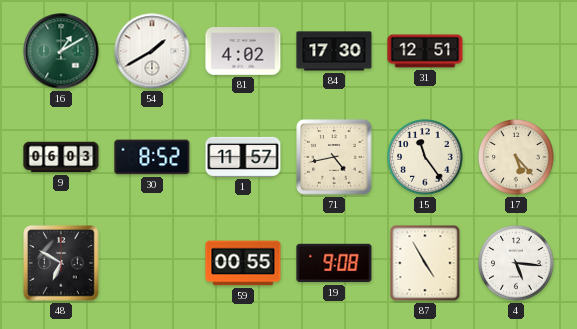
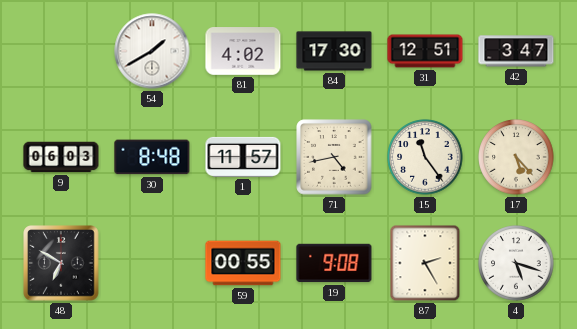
16: 1:10 -> none (61, 51)
42: none -> 3:47 (516, 51)
30: 8:52 -> 8:48 (152, 157)
87: 4:55 -> 2:25 (425, 263)
4: 5:16 -> 5:18 (516, 263)
